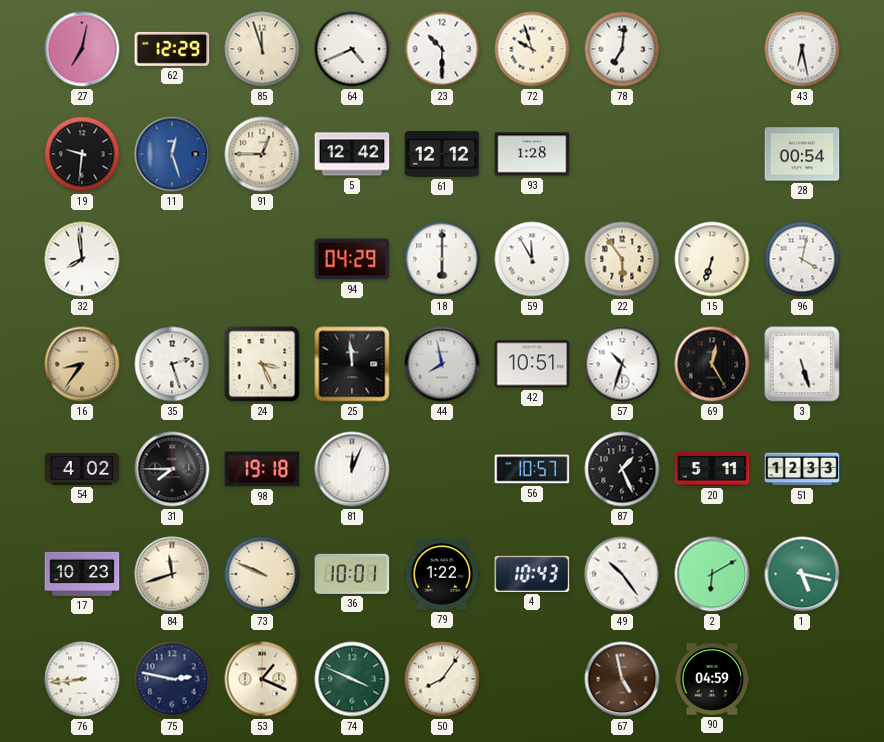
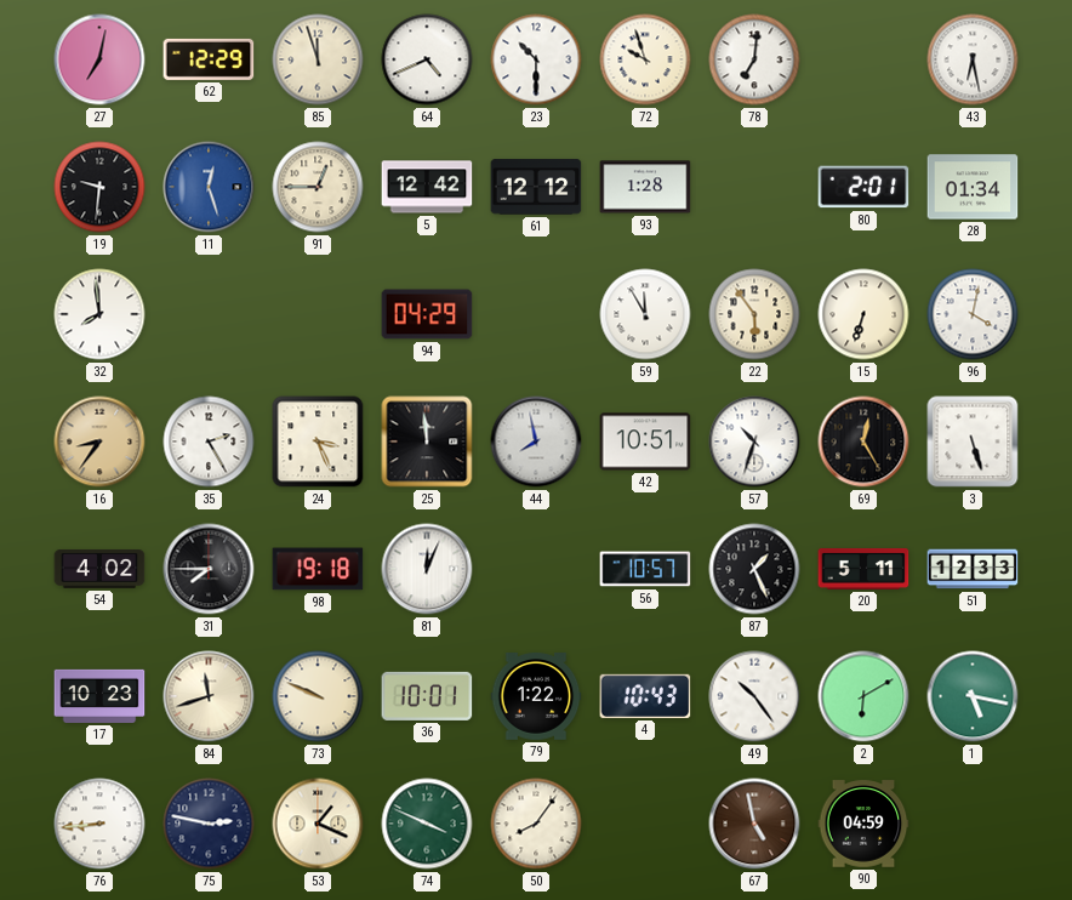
80: none -> 2:01 (863, 187)
28: 00:54 -> 01:34 (973, 187)
18: 6:00 -> none (442, 259)
35: 2:27 -> 2:25 (209, 442)
